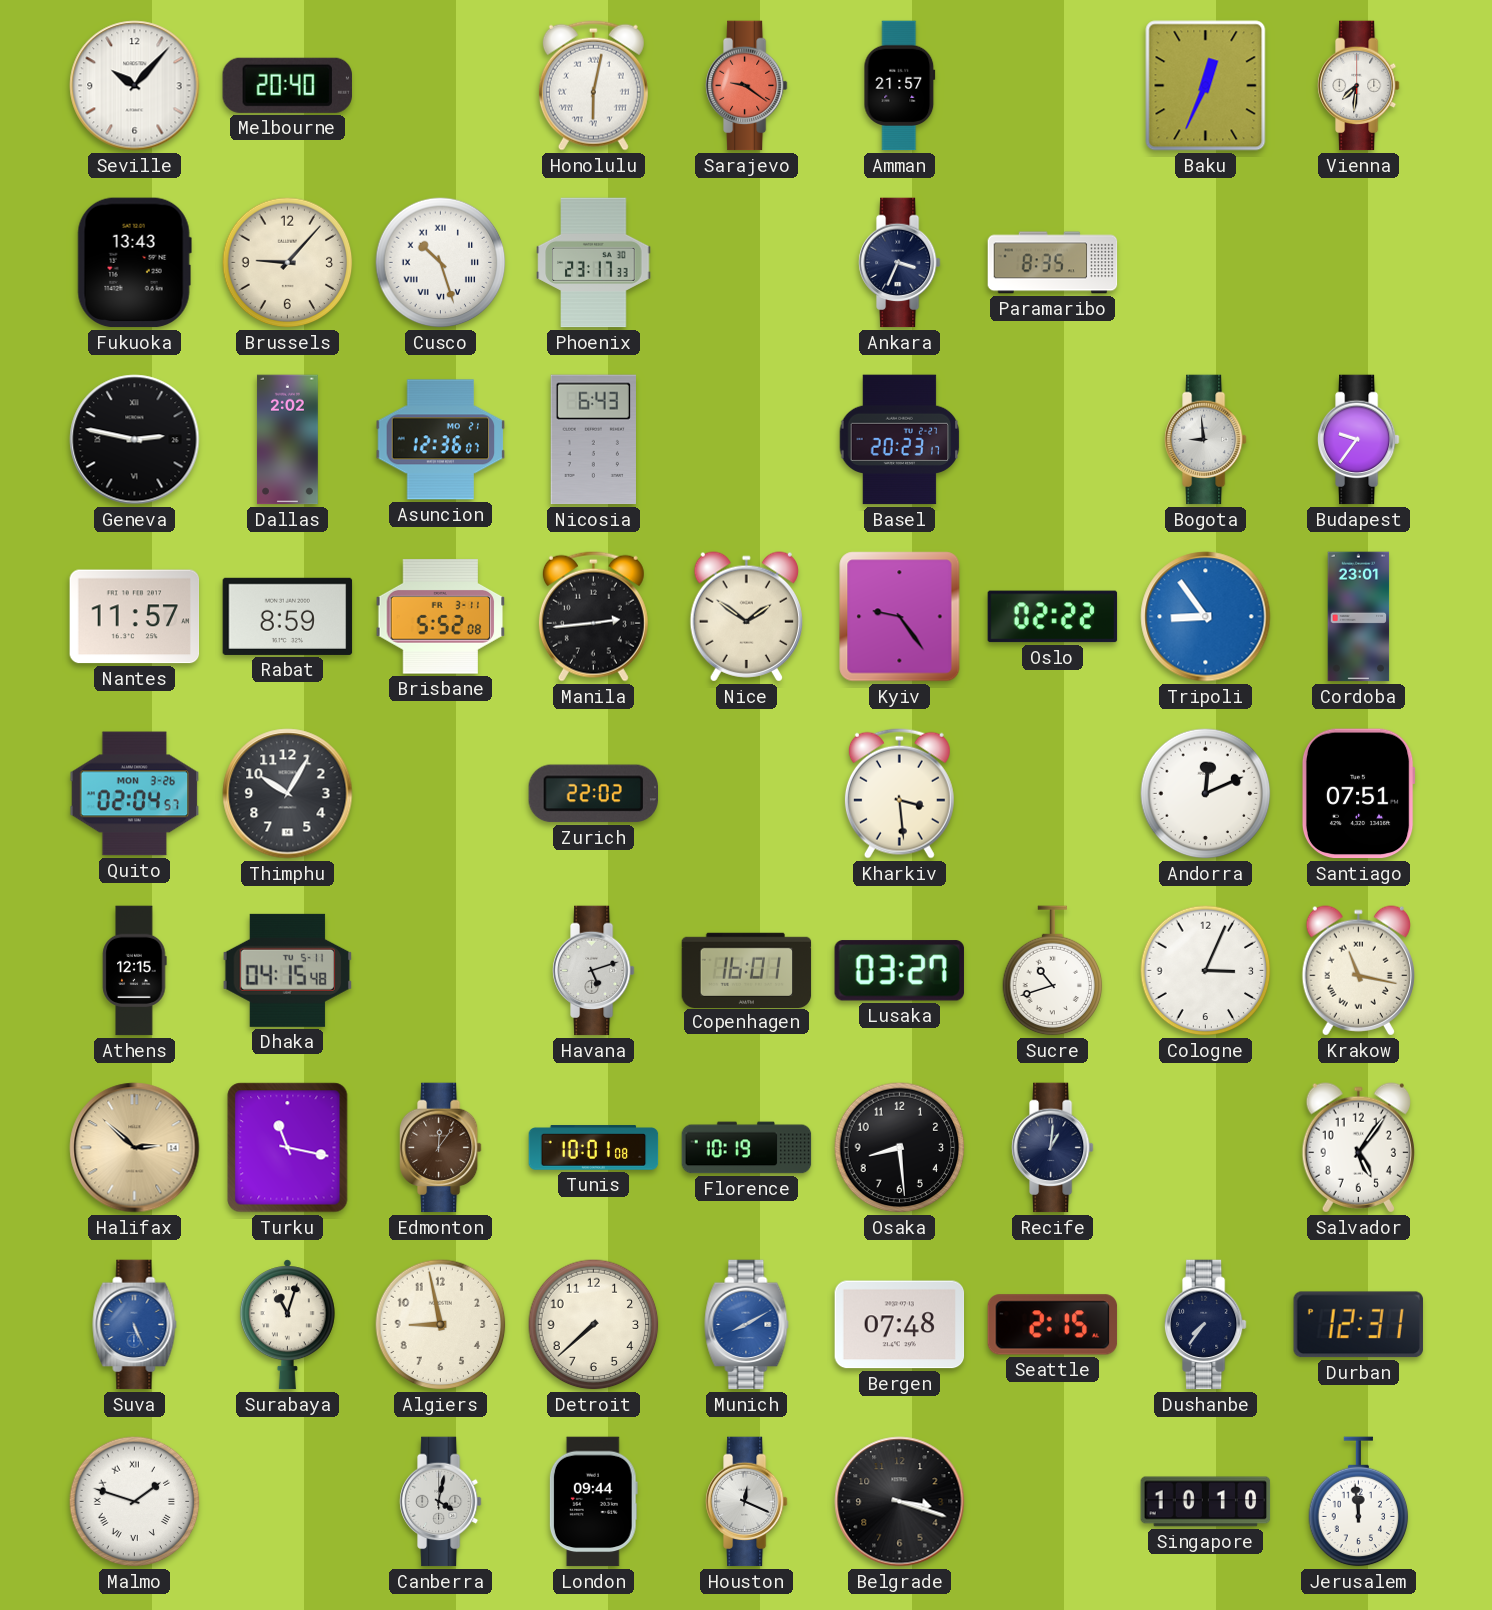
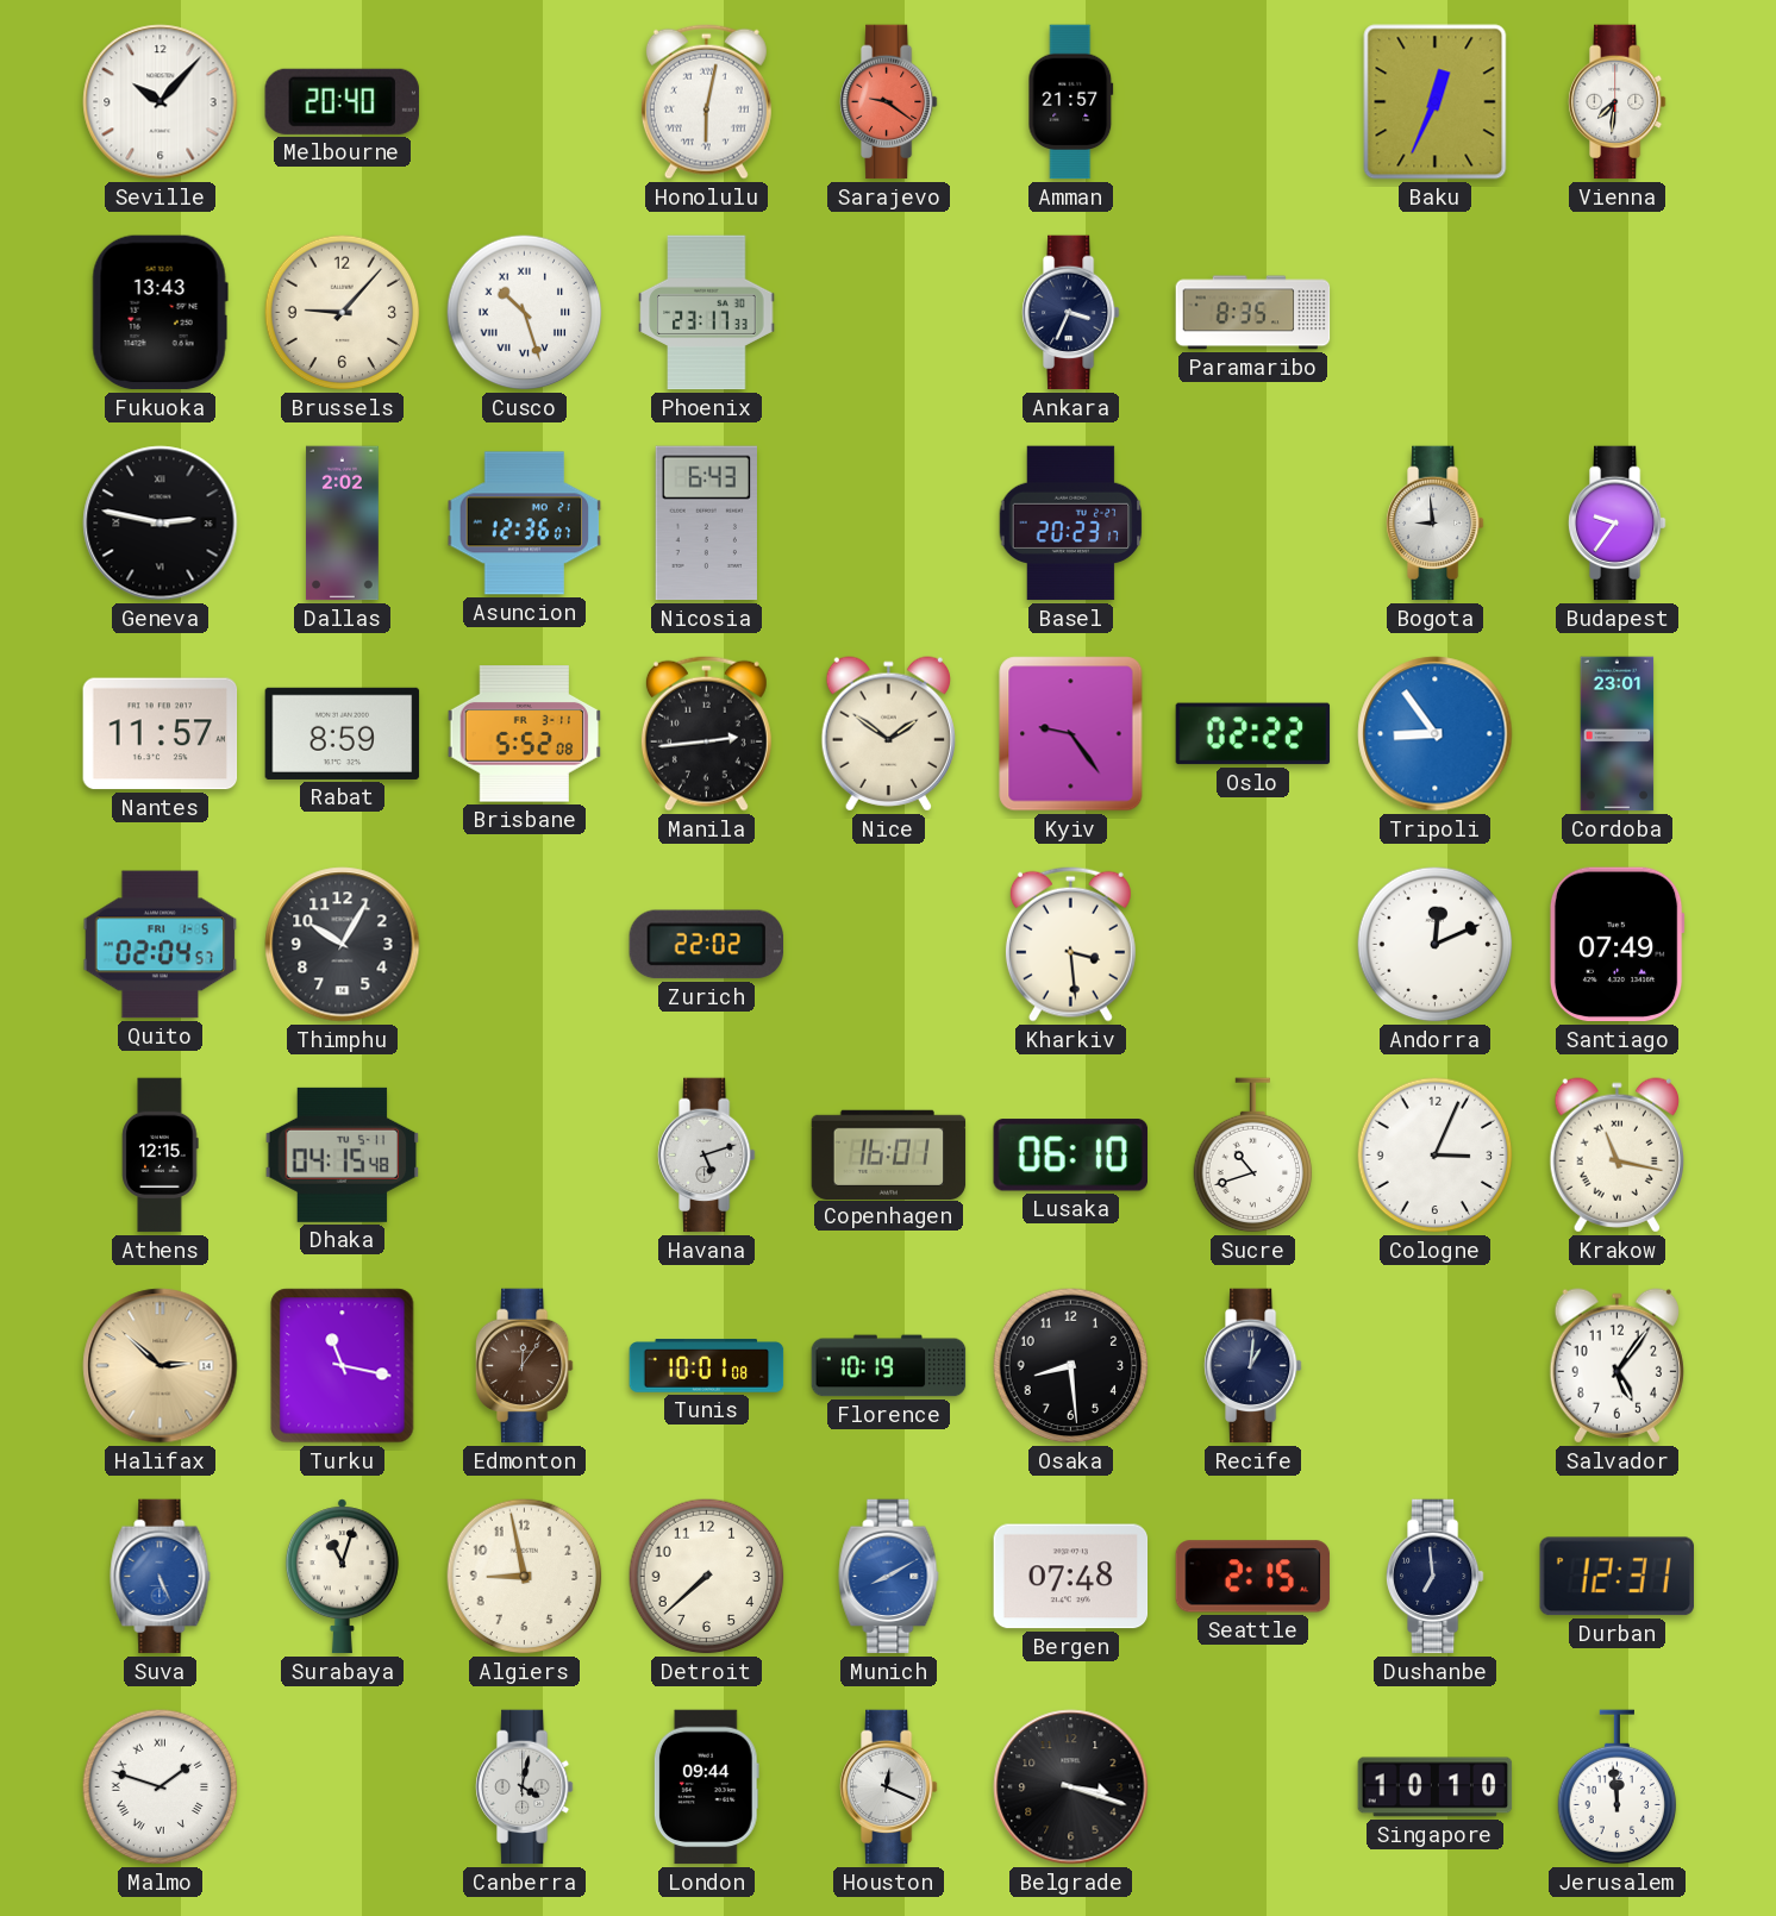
Quito date: MON 3-26 -> FRI 1-5 (161, 945)
Santiago: 07:51 -> 07:49 (1616, 945)
Lusaka: 03:27 -> 06:10 (1070, 1156)
Dushanbe: 7:36 -> 6:59 (1434, 1577)
